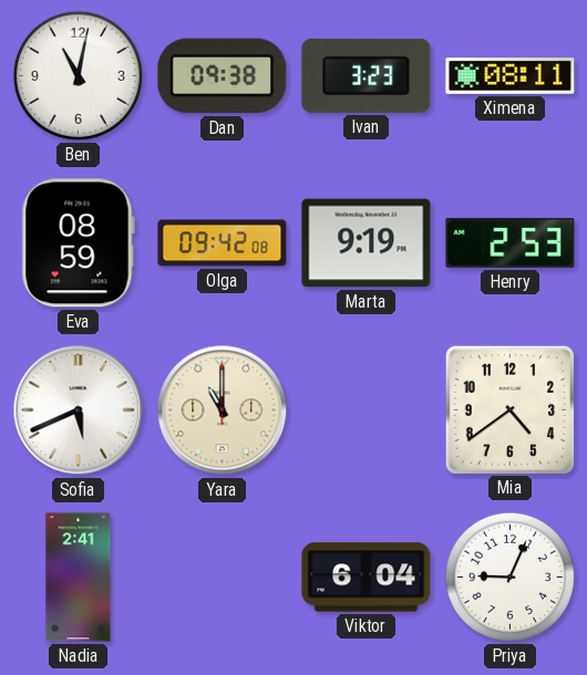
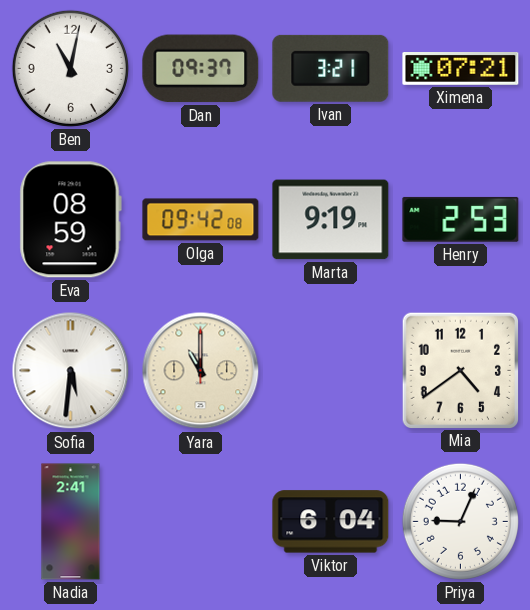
Dan: 09:38 -> 09:37 (201, 69)
Ivan: 3:23 -> 3:21 (331, 68)
Ximena: 08:11 -> 07:21 (461, 69)
Sofia: 5:41 -> 5:31 (71, 371)
